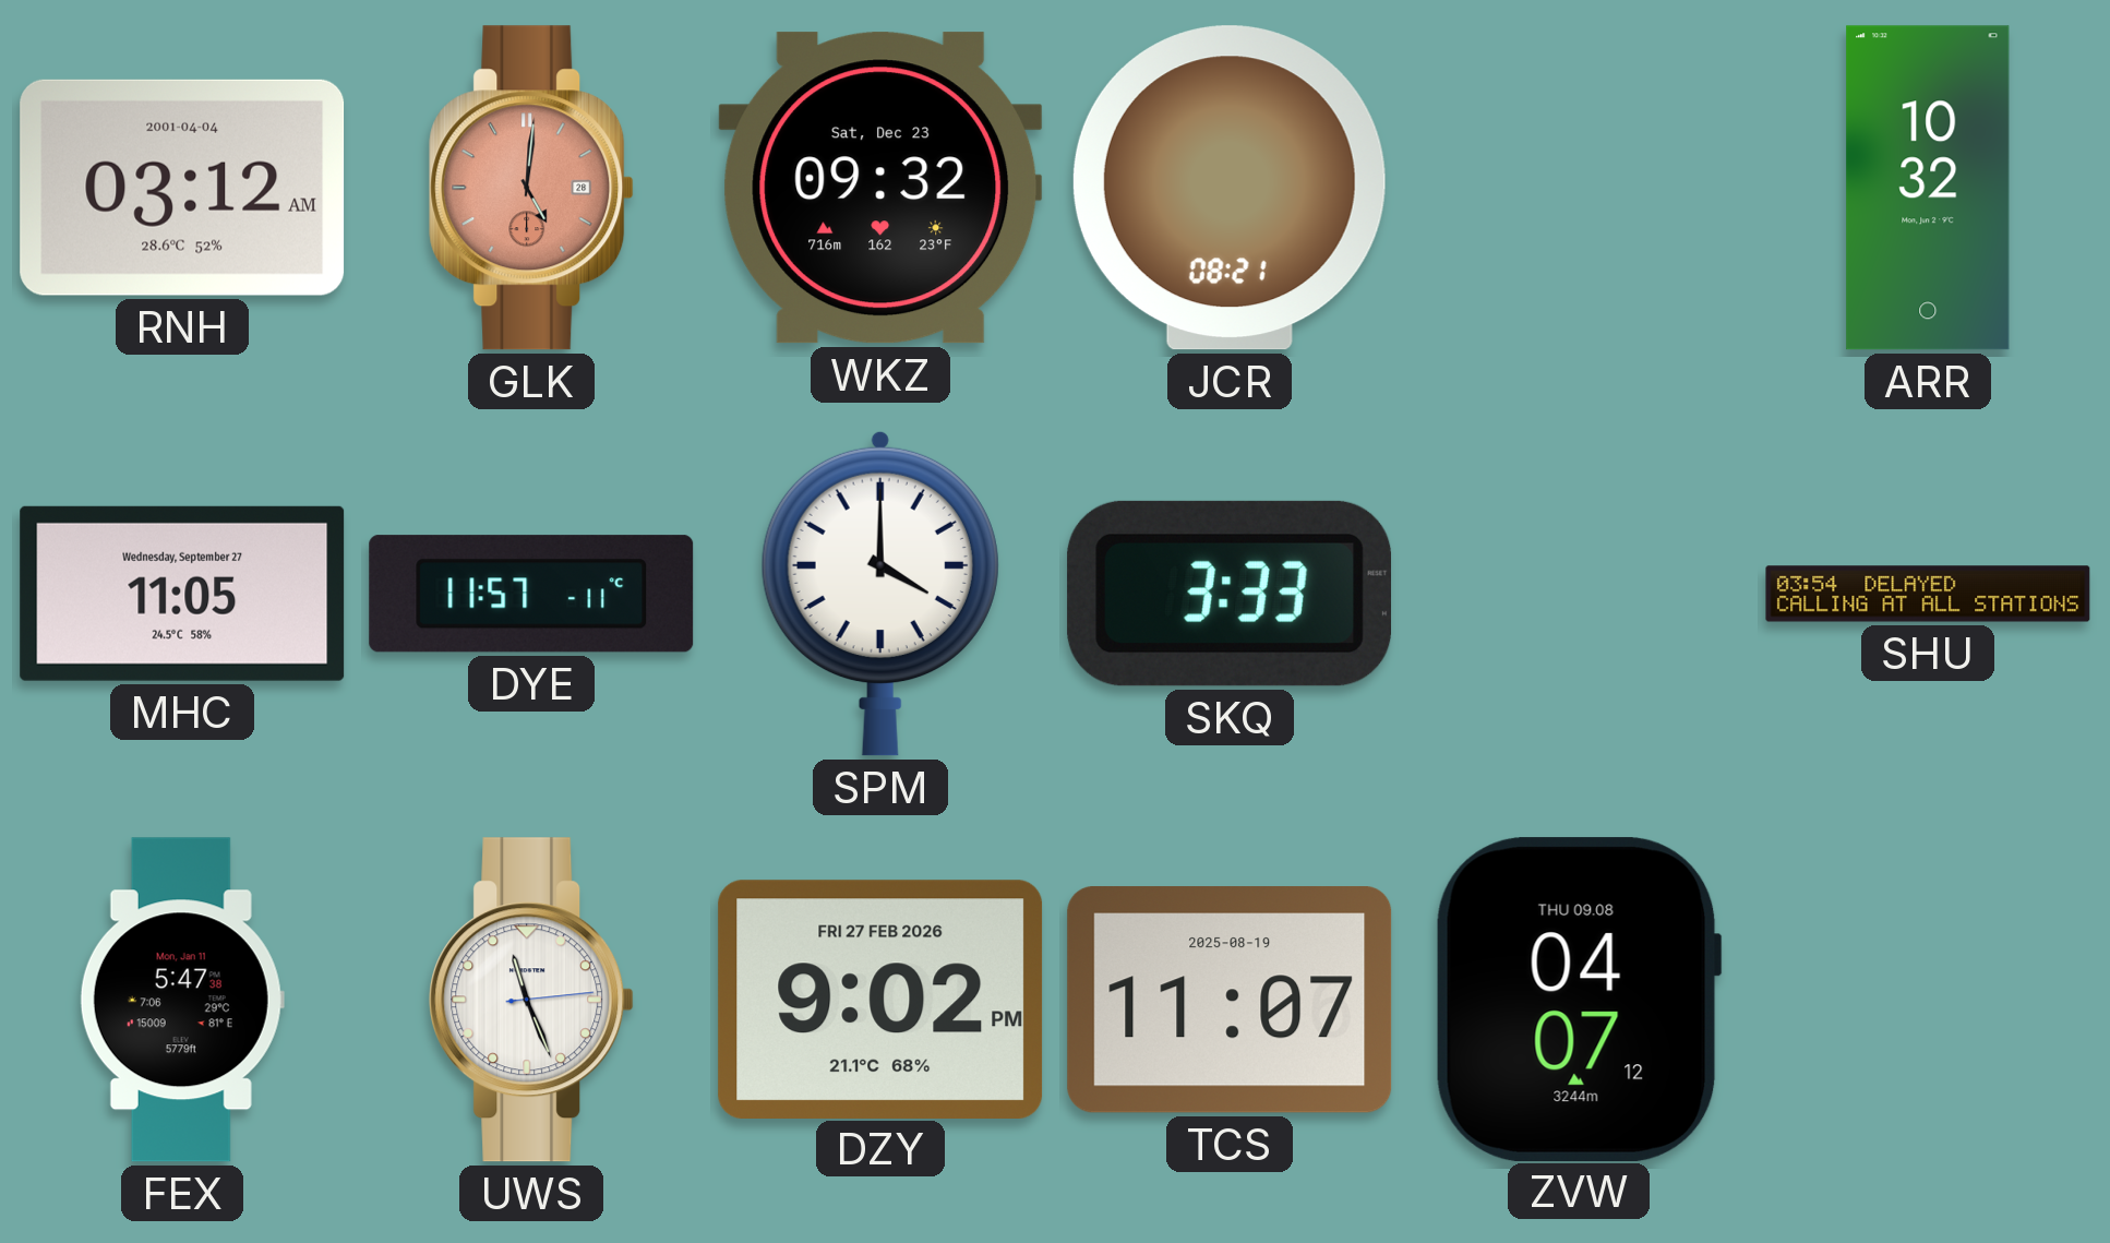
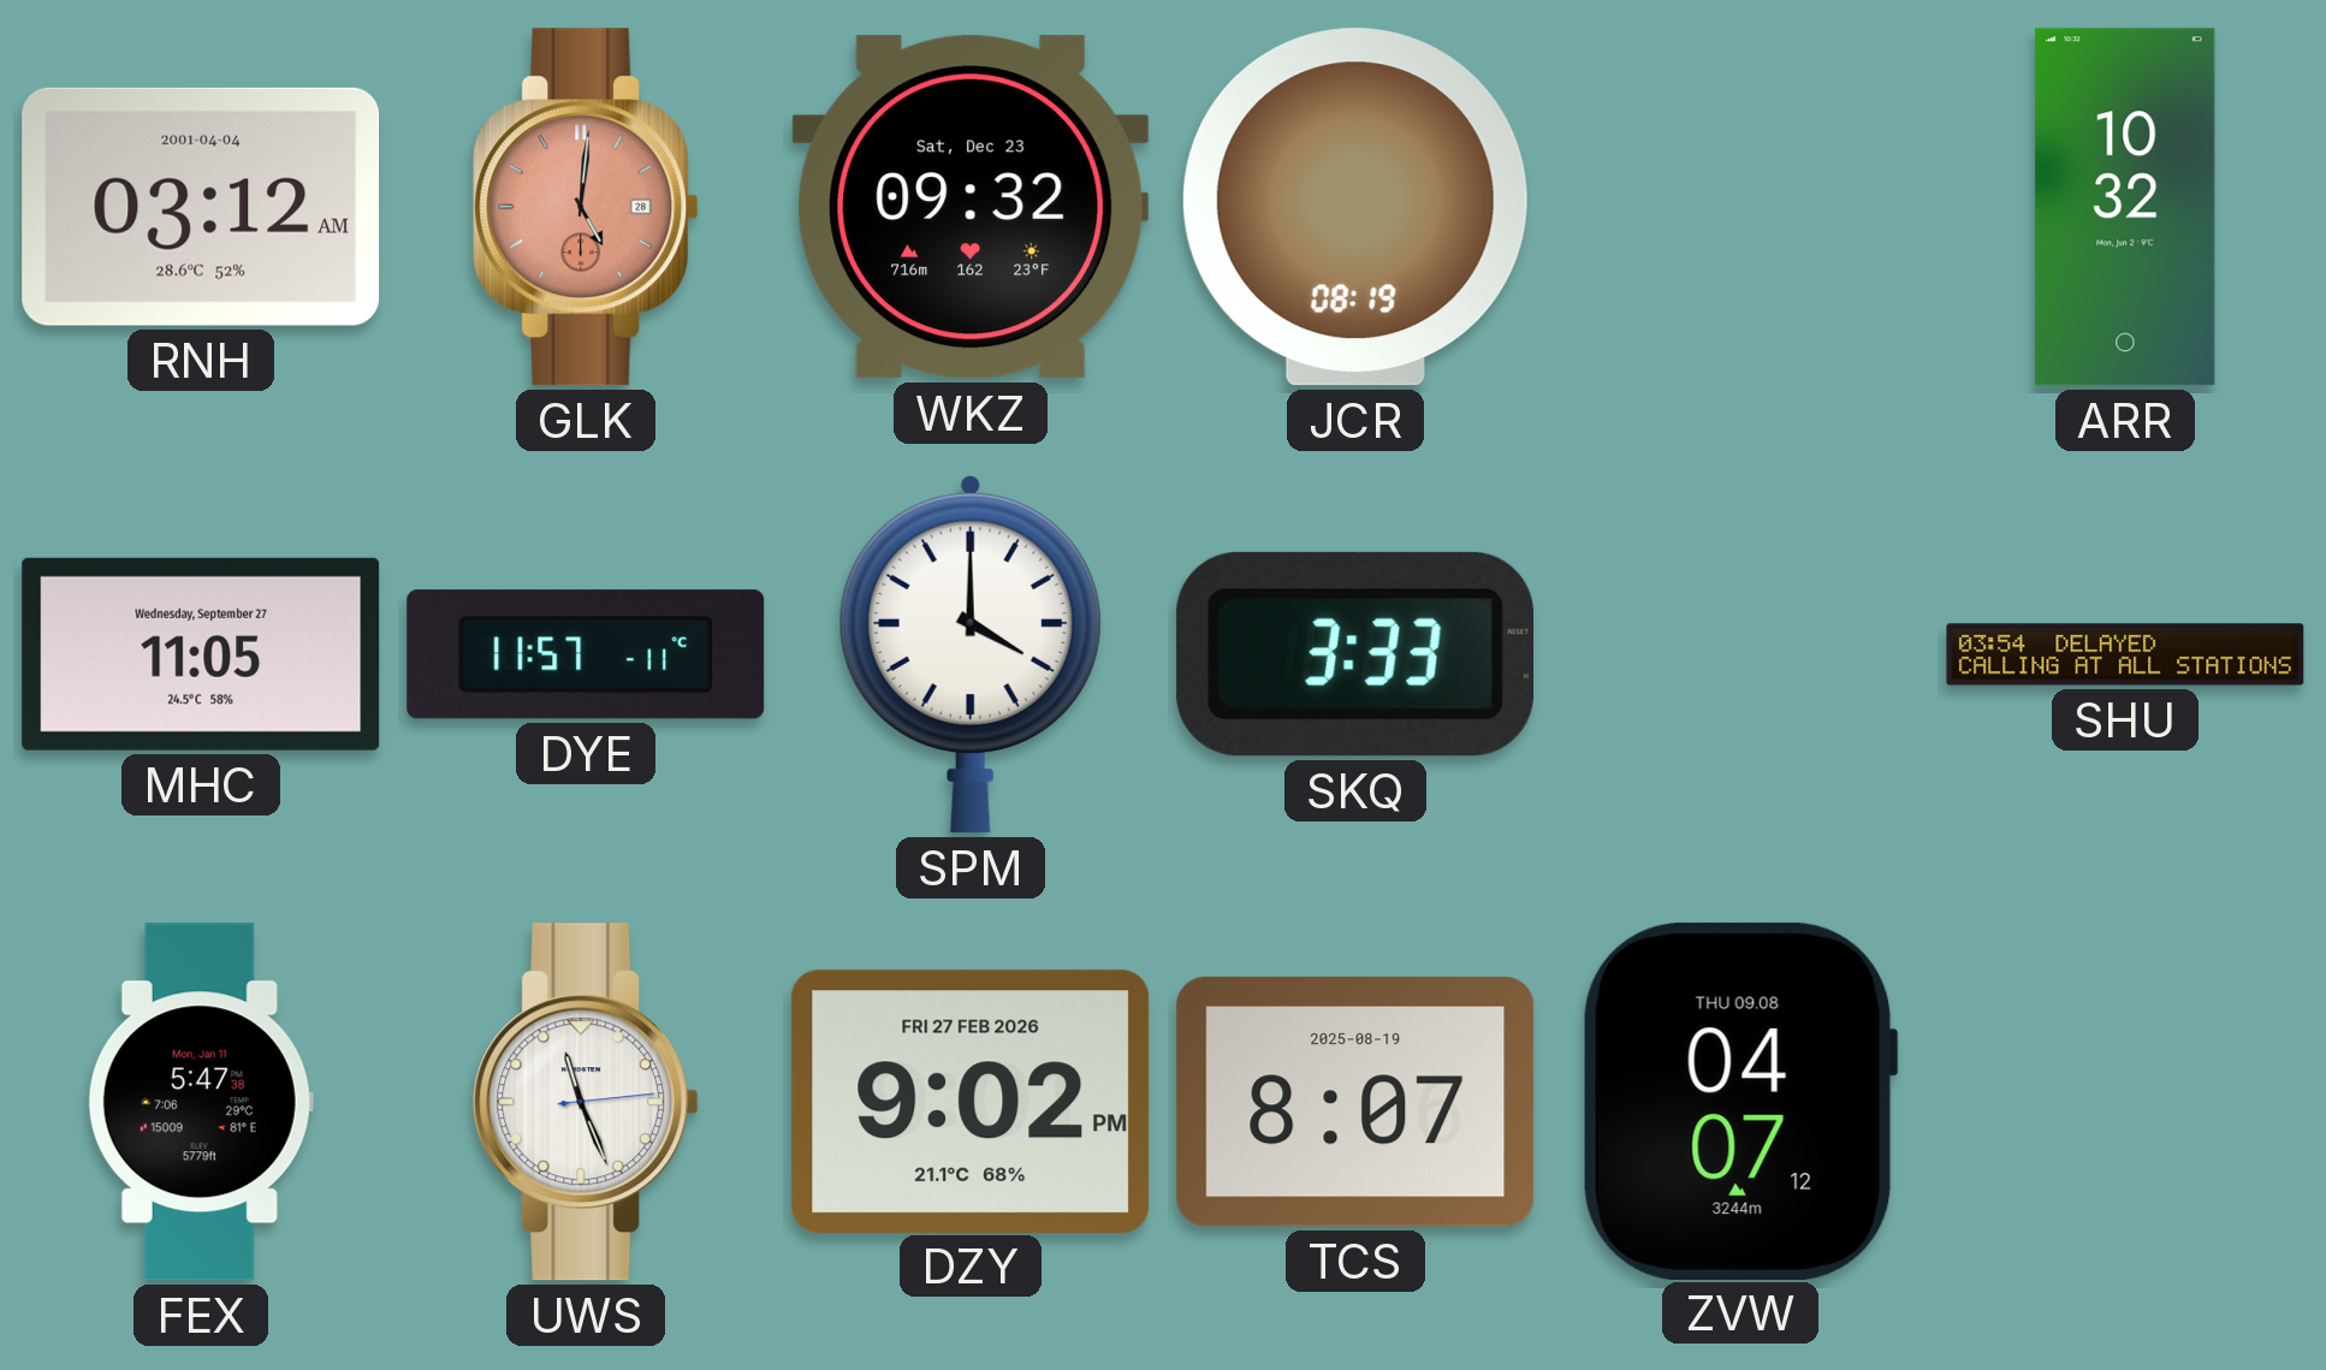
JCR: 08:21 -> 08:19 (1355, 207)
TCS: 11:07 -> 8:07 (1355, 1102)
